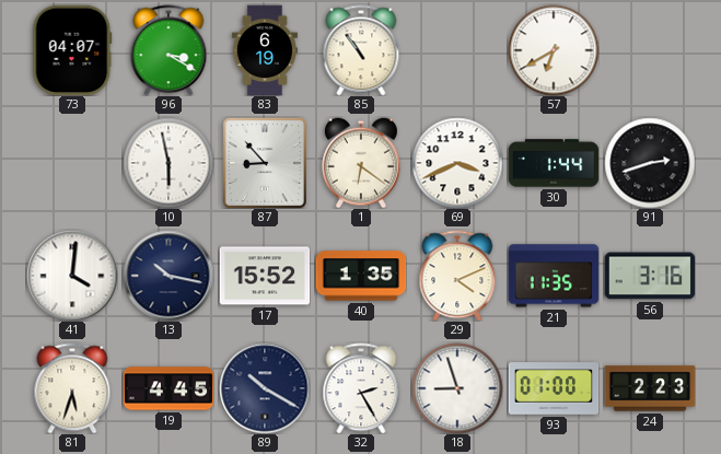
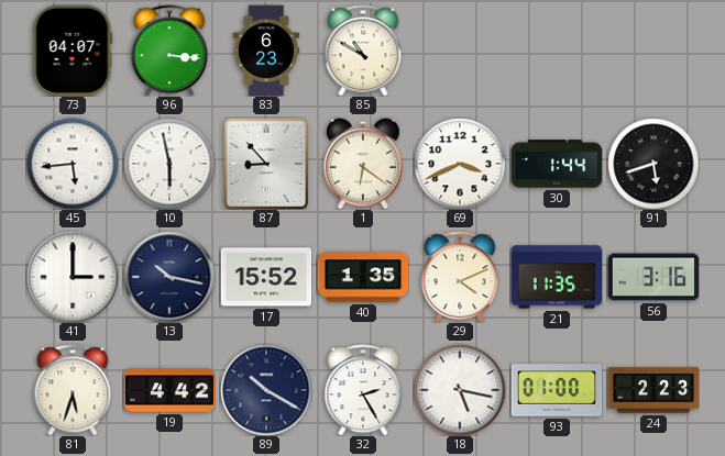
96: 3:20 -> 3:16 (169, 51)
83: 6:19 -> 6:23 (266, 51)
85: 10:54 -> 10:50 (363, 51)
57: 6:40 -> none (554, 50)
45: none -> 5:44 (73, 164)
91: 2:42 -> 5:42 (653, 164)
41: 4:01 -> 3:00 (73, 277)
19: 4:45 -> 4:42 (169, 390)
18: 8:57 -> 5:17 (460, 390)
